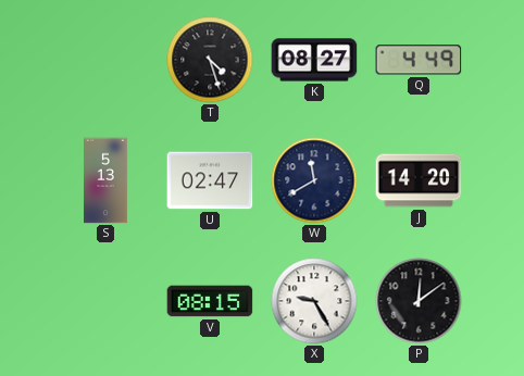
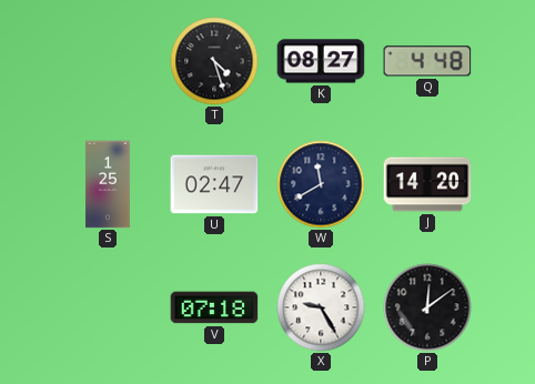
Q: 4:49 -> 4:48 (427, 61)
S: 5:13 -> 1:25 (108, 184)
V: 08:15 -> 07:18 (214, 307)
